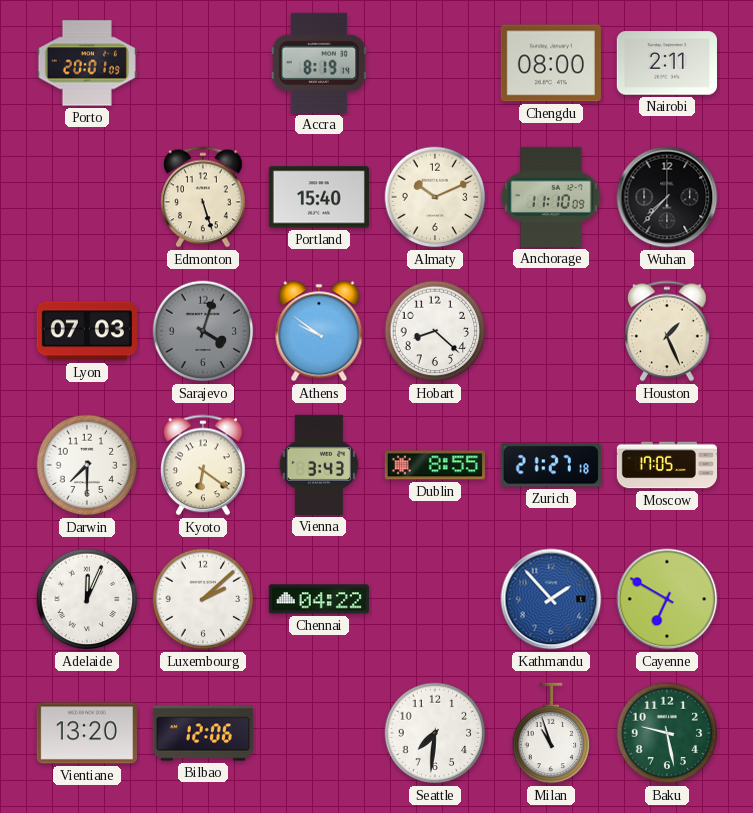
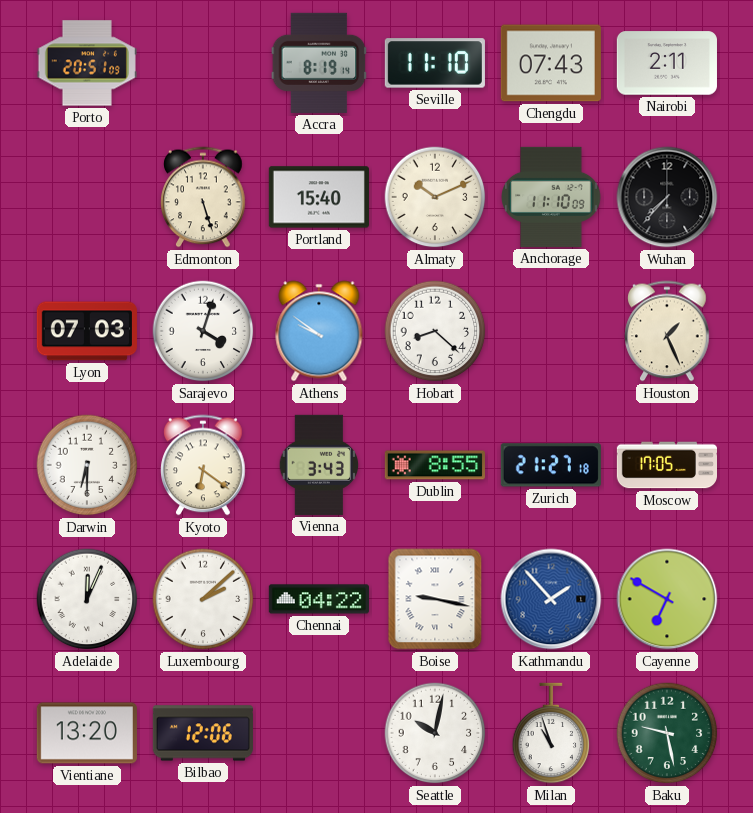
Porto: 20:01 -> 20:51 (87, 63)
Seville: none -> 11:10 (435, 63)
Chengdu: 08:00 -> 07:43 (551, 63)
Sarajevo dial: grey -> white (203, 331)
Darwin: 7:30 -> 6:30 (87, 465)
Boise: none -> 9:17 (435, 599)
Seattle: 7:31 -> 10:02 (435, 733)
